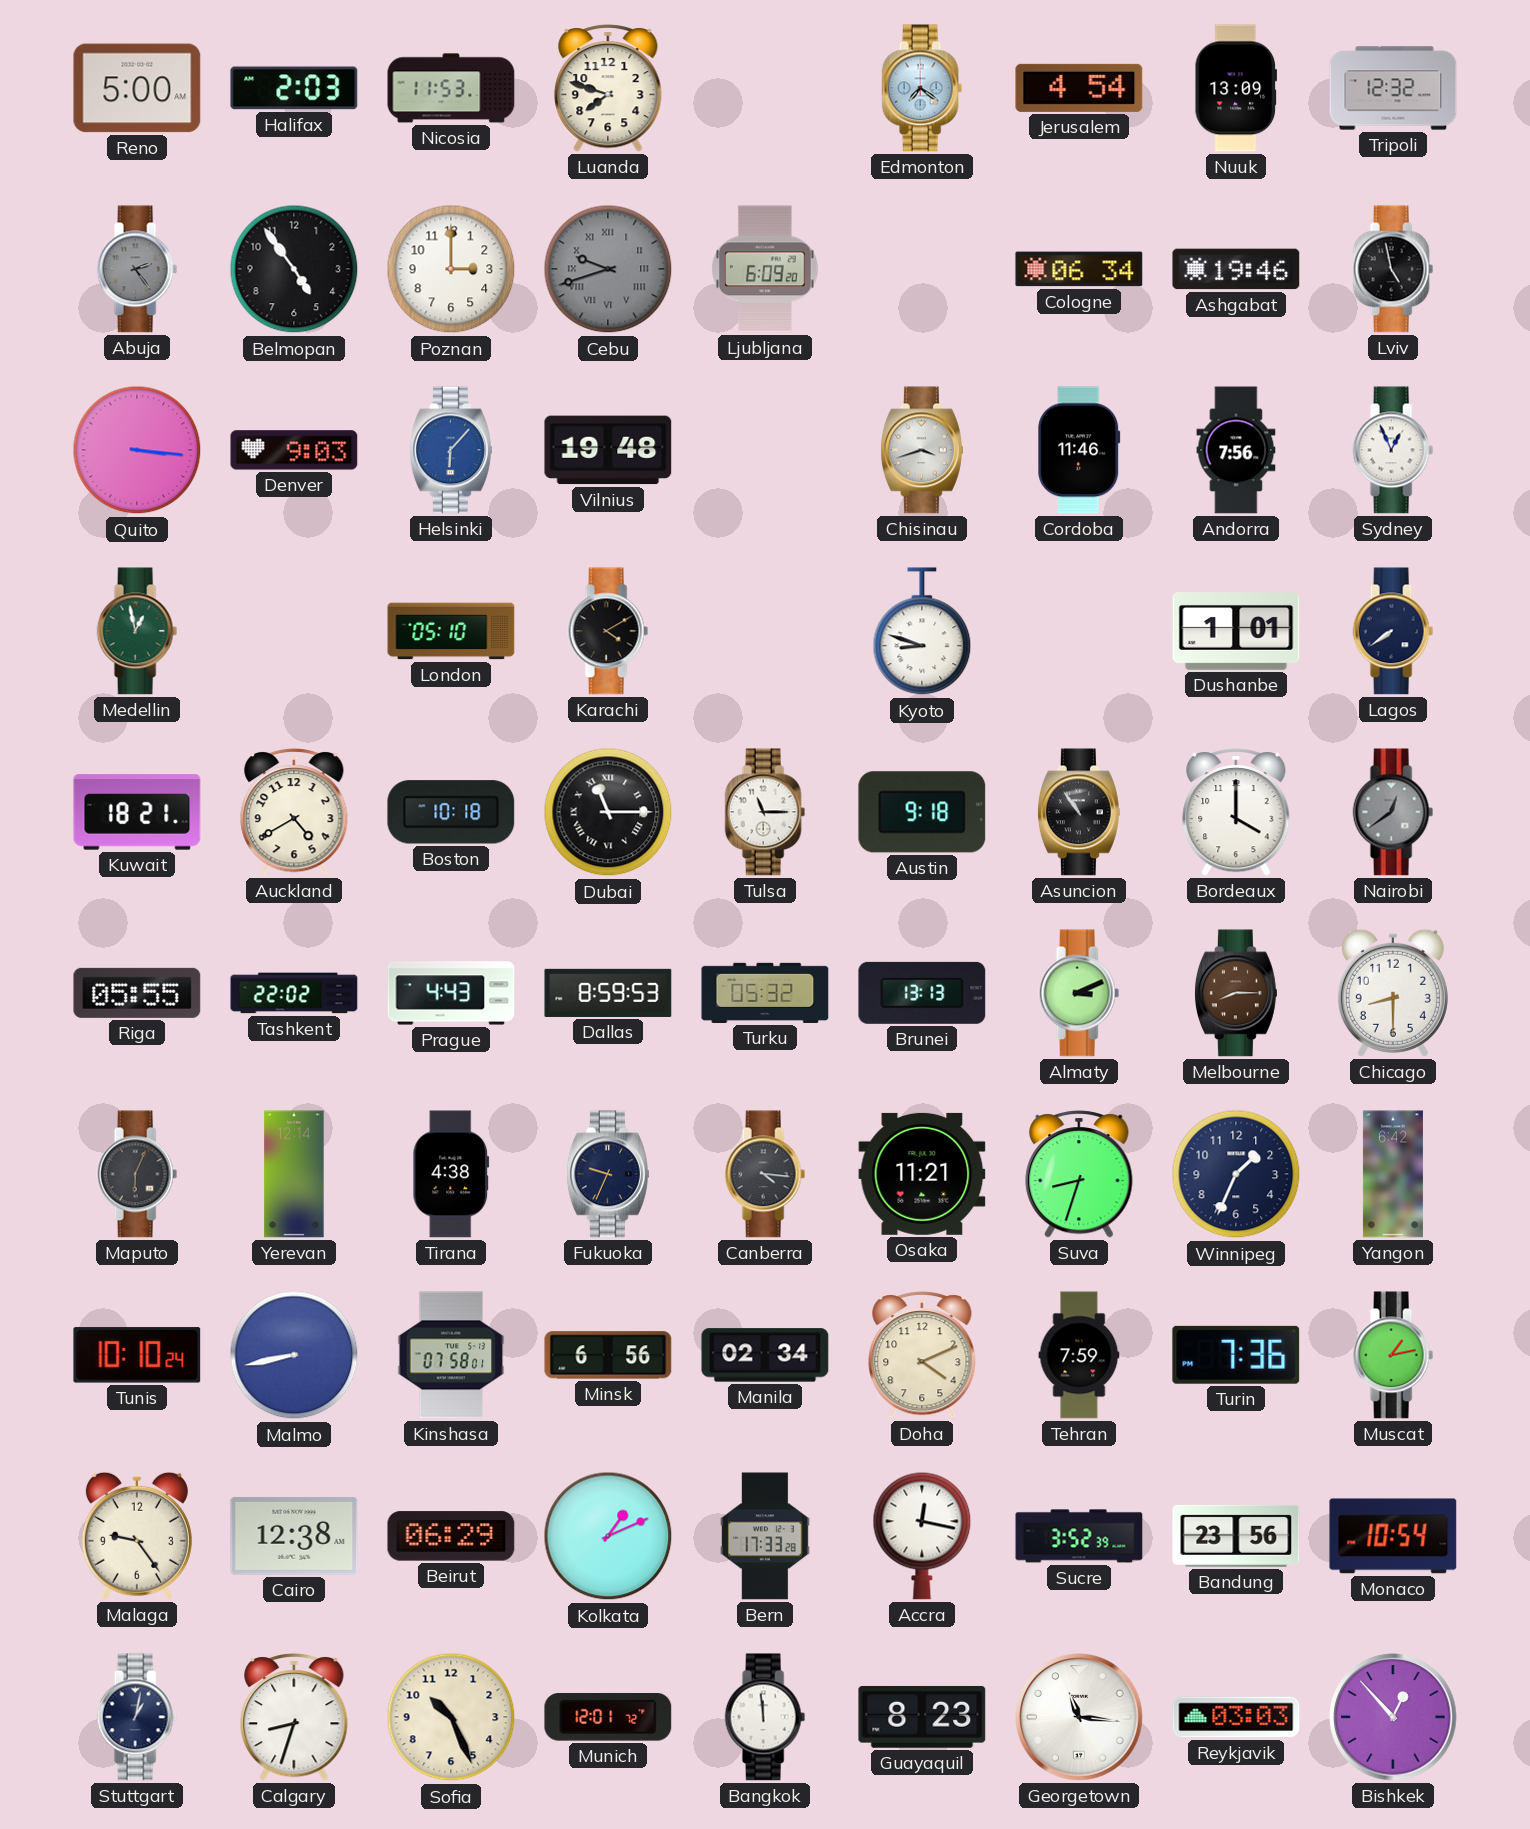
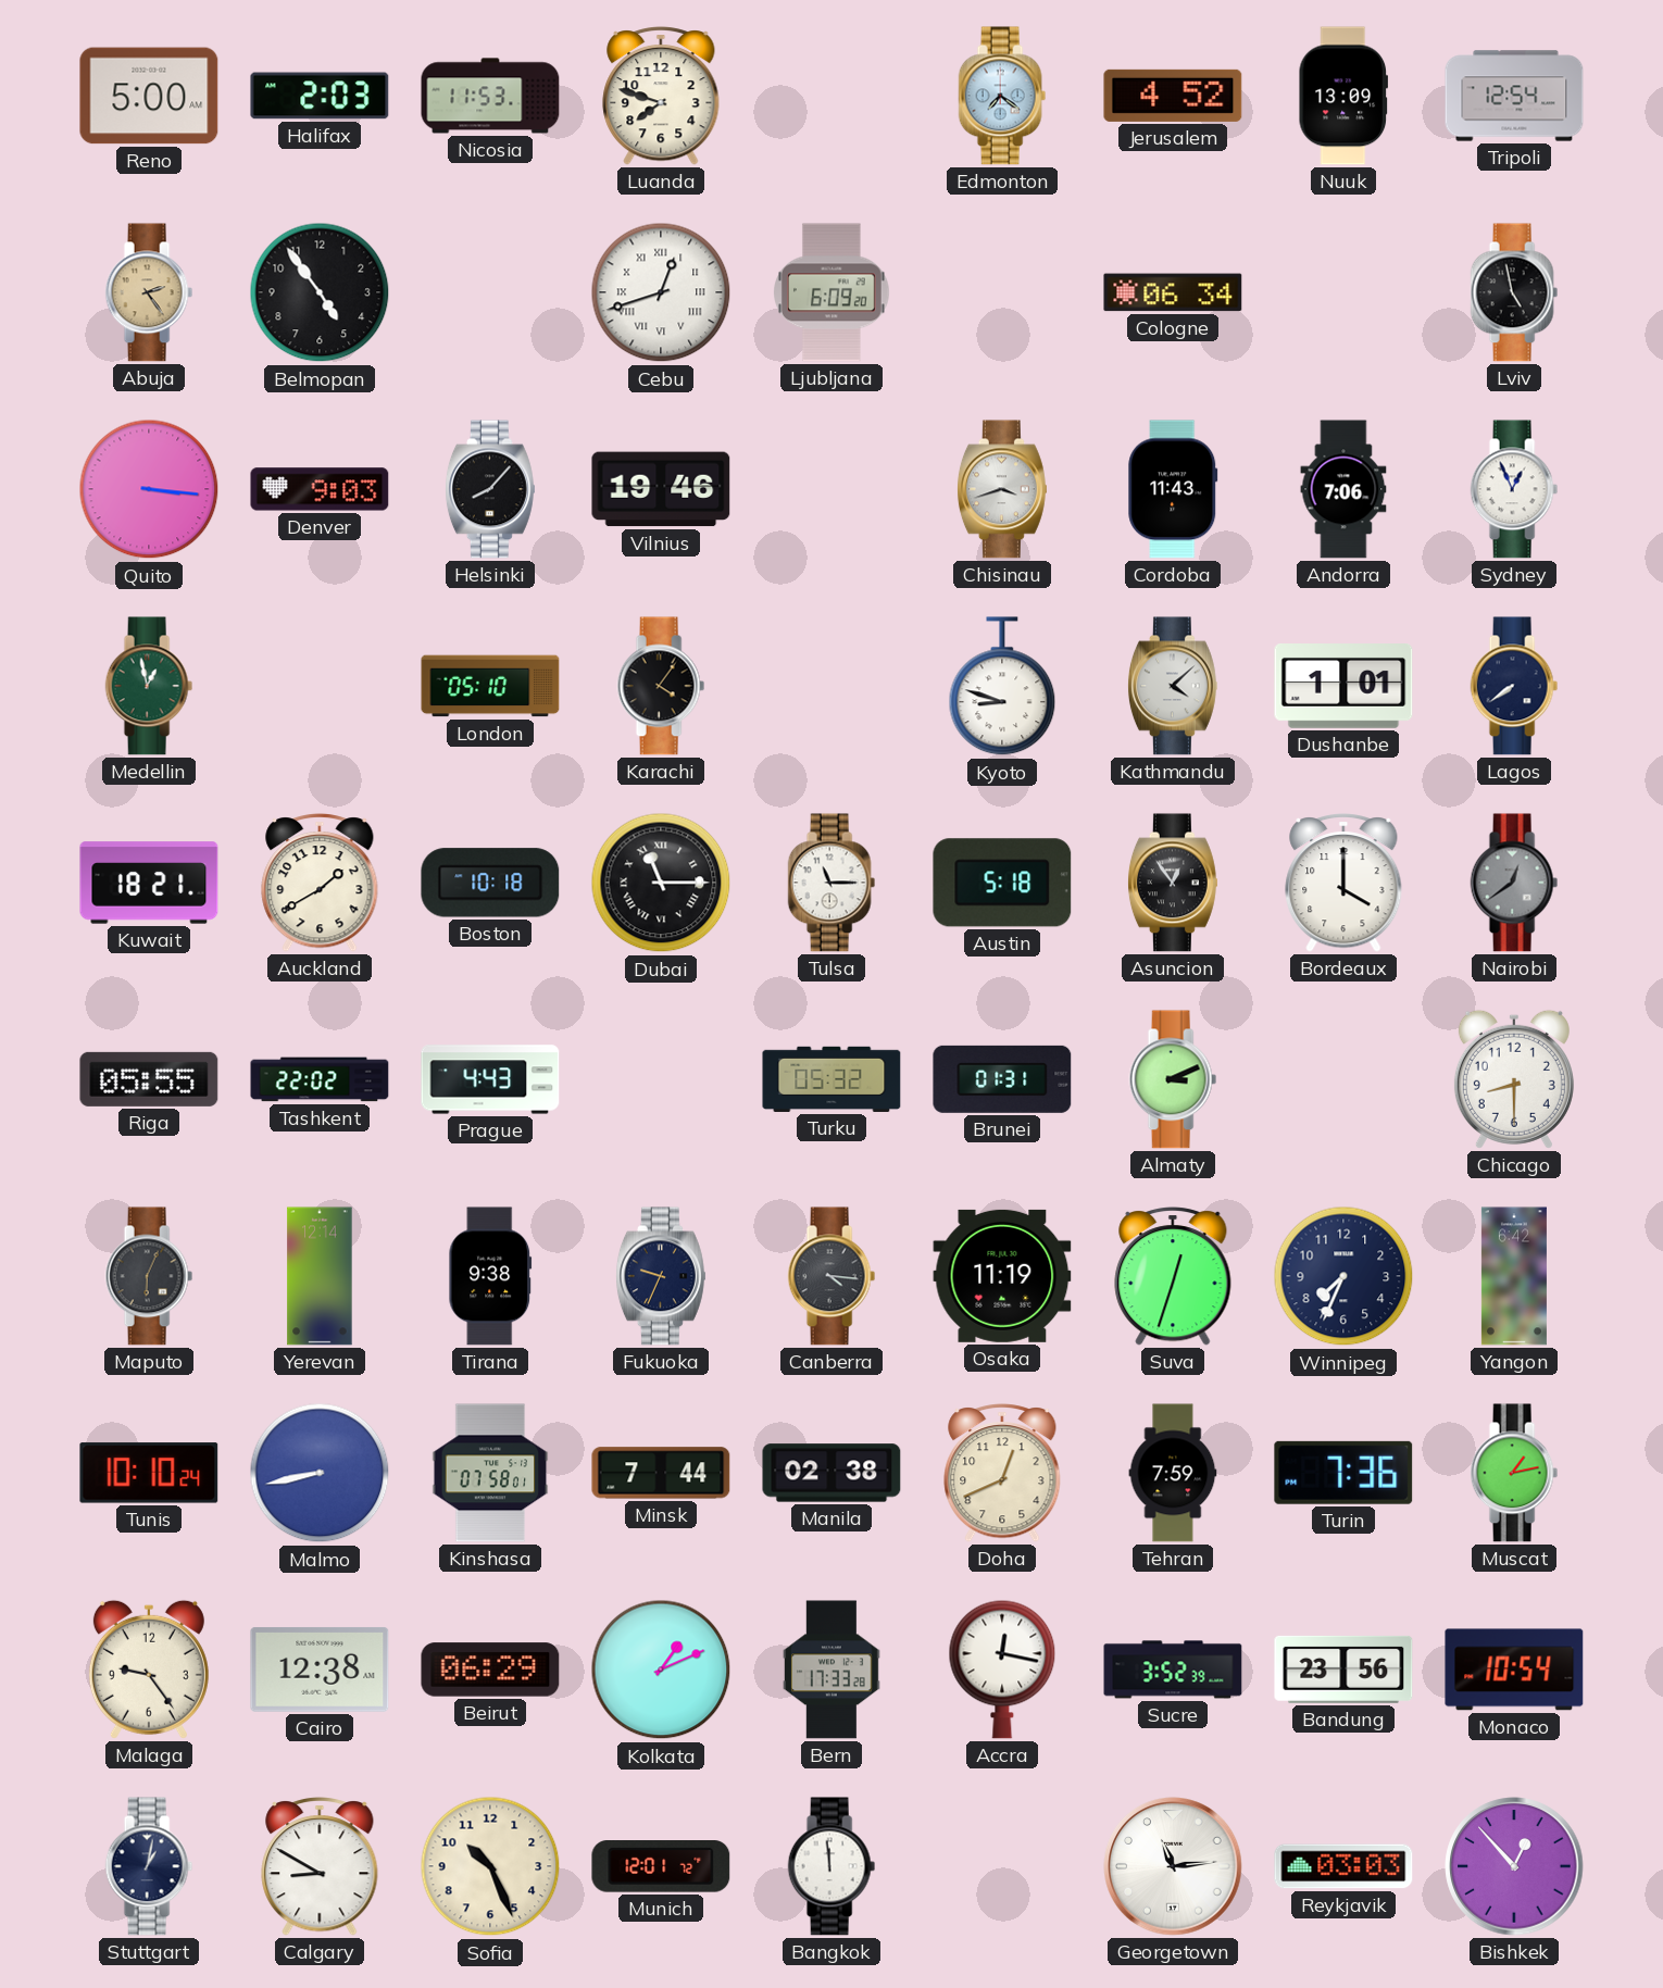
Jerusalem: 4:54 -> 4:52 (1173, 96)
Tripoli: 12:32 -> 12:54 (1514, 96)
Abuja dial: grey -> champagne (149, 292)
Poznan: 3:00 -> none (451, 269)
Cebu: 9:42 -> 12:42 (661, 292)
Cebu dial: grey -> white (661, 292)
Ashgabat: 19:46 -> none (1236, 269)
Helsinki: 6:07 -> 8:07 (490, 489)
Helsinki dial: blue -> black (490, 489)
Vilnius: 19:48 -> 19:46 (661, 489)
Cordoba: 11:46 -> 11:43 (1173, 489)
Andorra: 7:56 -> 7:06 (1343, 489)
Karachi: 4:10 -> 4:06 (661, 686)
Kathmandu: none -> 4:08 (1173, 686)
Auckland: 4:40 -> 1:40 (320, 884)
Austin: 9:18 -> 5:18 (1002, 883)
Asuncion: 10:54 -> 12:54 (1173, 883)
Dallas: 8:59 -> none (608, 993)
Brunei: 13:13 -> 01:31 (1002, 1079)
Melbourne: 8:15 -> none (1236, 993)
Tirana: 4:38 -> 9:38 (490, 1276)
Osaka: 11:21 -> 11:19 (1002, 1276)
Suva: 8:33 -> 12:33 (1173, 1277)
Winnipeg: 1:34 -> 7:34 (1343, 1276)
Minsk: 6:56 -> 7:44 (661, 1473)
Manila: 02:34 -> 02:38 (831, 1473)
Doha: 4:11 -> 12:41 (1002, 1474)
Calgary: 8:33 -> 8:50 (320, 1867)
Guayaquil: 8:23 -> none (922, 1717)
Georgetown: 11:16 -> 11:14 (1173, 1866)
